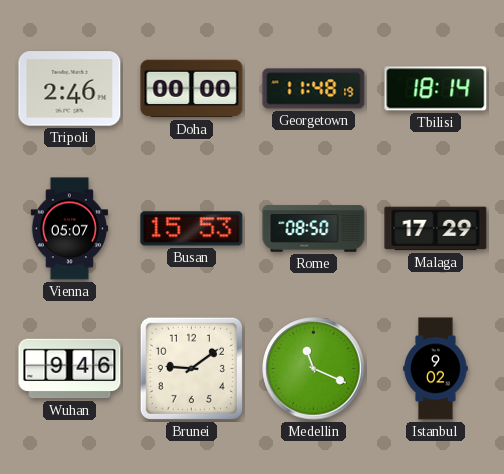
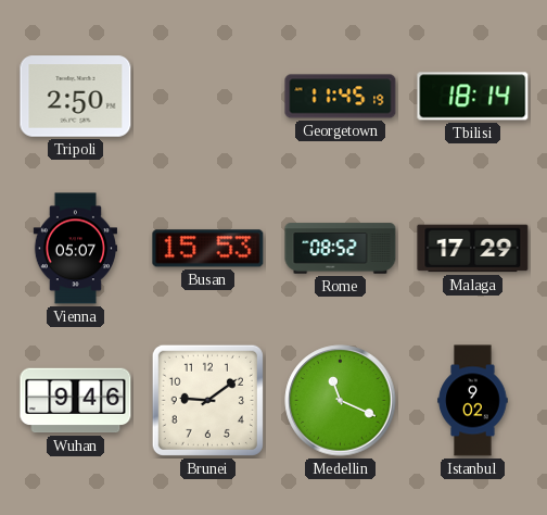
Tripoli: 2:46 -> 2:50 (76, 97)
Doha: 00:00 -> none (192, 89)
Georgetown: 11:48 -> 11:45 (341, 97)
Rome: 08:50 -> 08:52 (341, 249)
